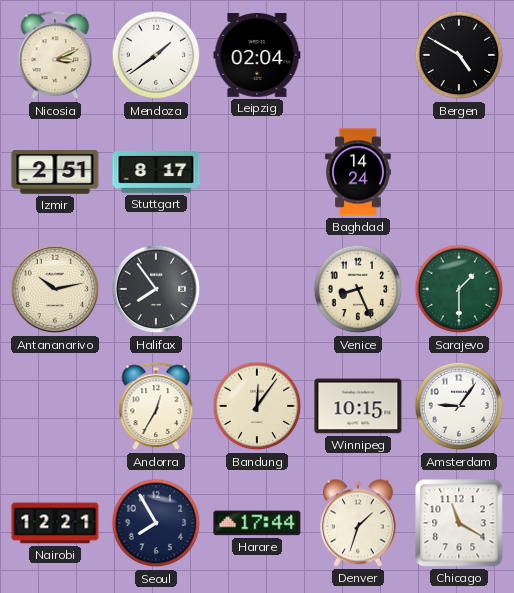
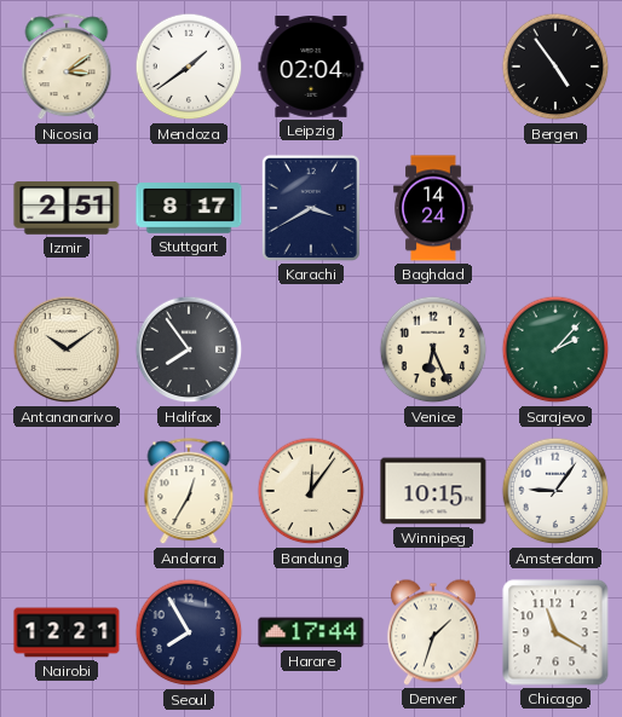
Nicosia: 3:11 -> 3:09 (67, 68)
Bergen: 4:50 -> 4:54 (555, 67)
Karachi: none -> 3:40 (311, 208)
Antananarivo: 10:13 -> 10:09 (67, 349)
Venice: 8:26 -> 6:26 (433, 349)
Sarajevo: 1:30 -> 2:07 (555, 349)
